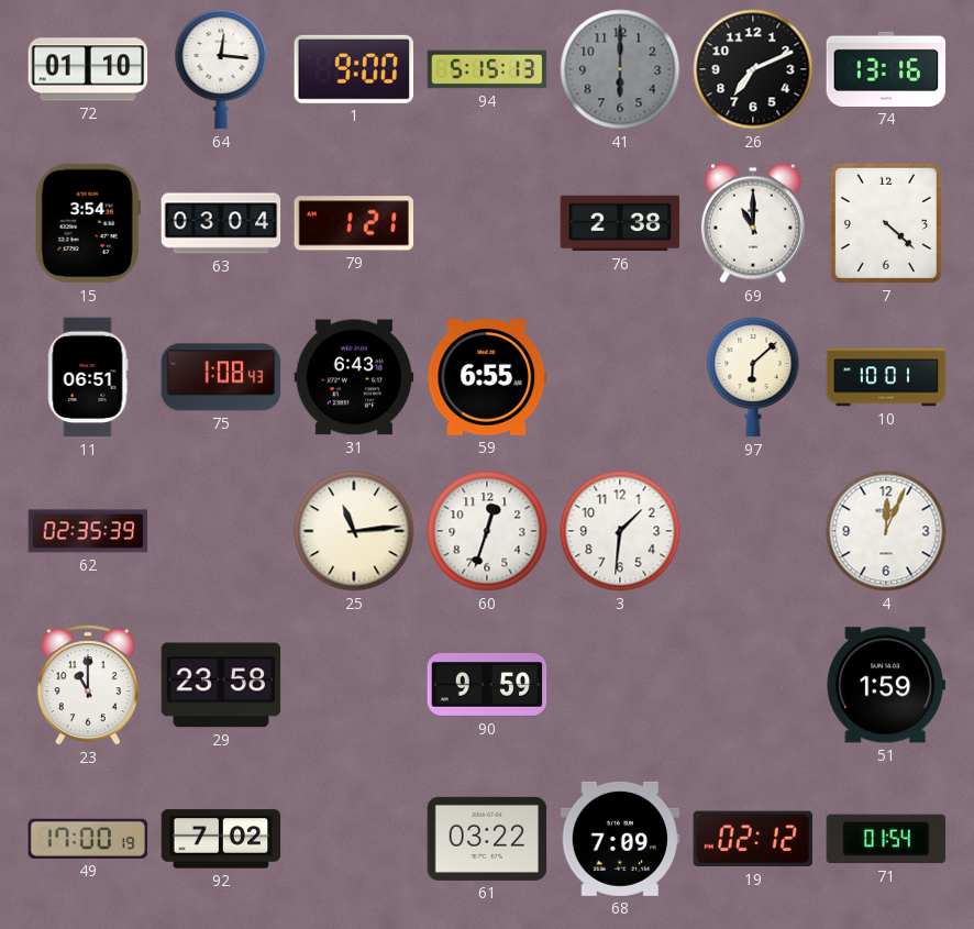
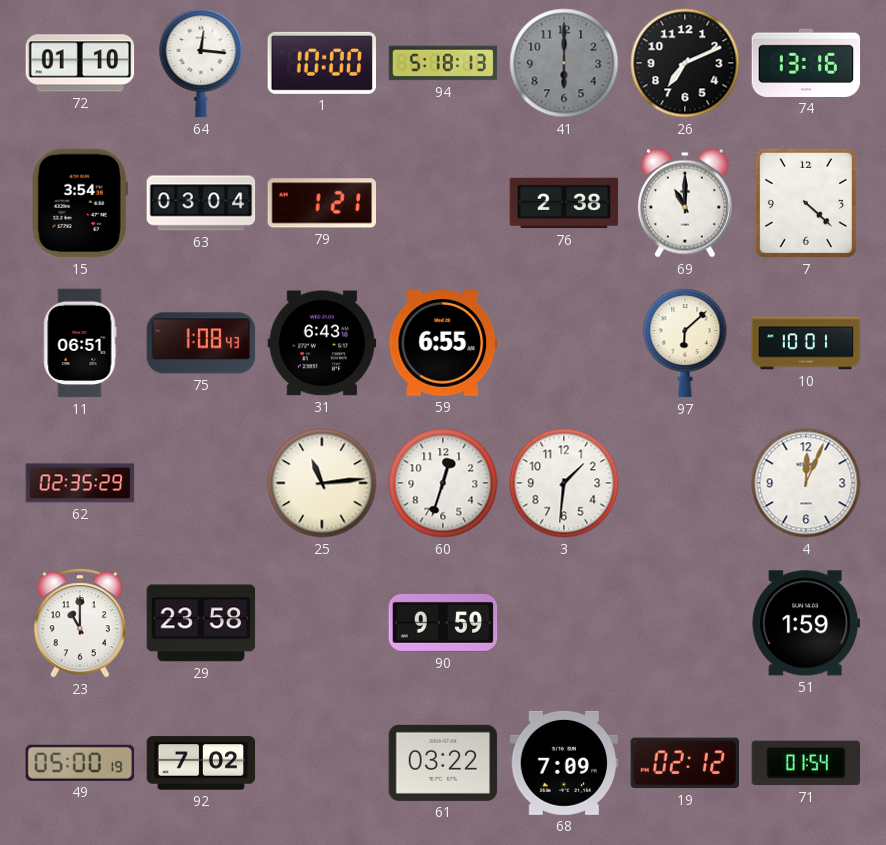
1: 9:00 -> 10:00 (322, 63)
94: 5:15 -> 5:18 (443, 63)
62: 02:35:39 -> 02:35:29 (80, 483)
49: 17:00 -> 05:00 (80, 763)
